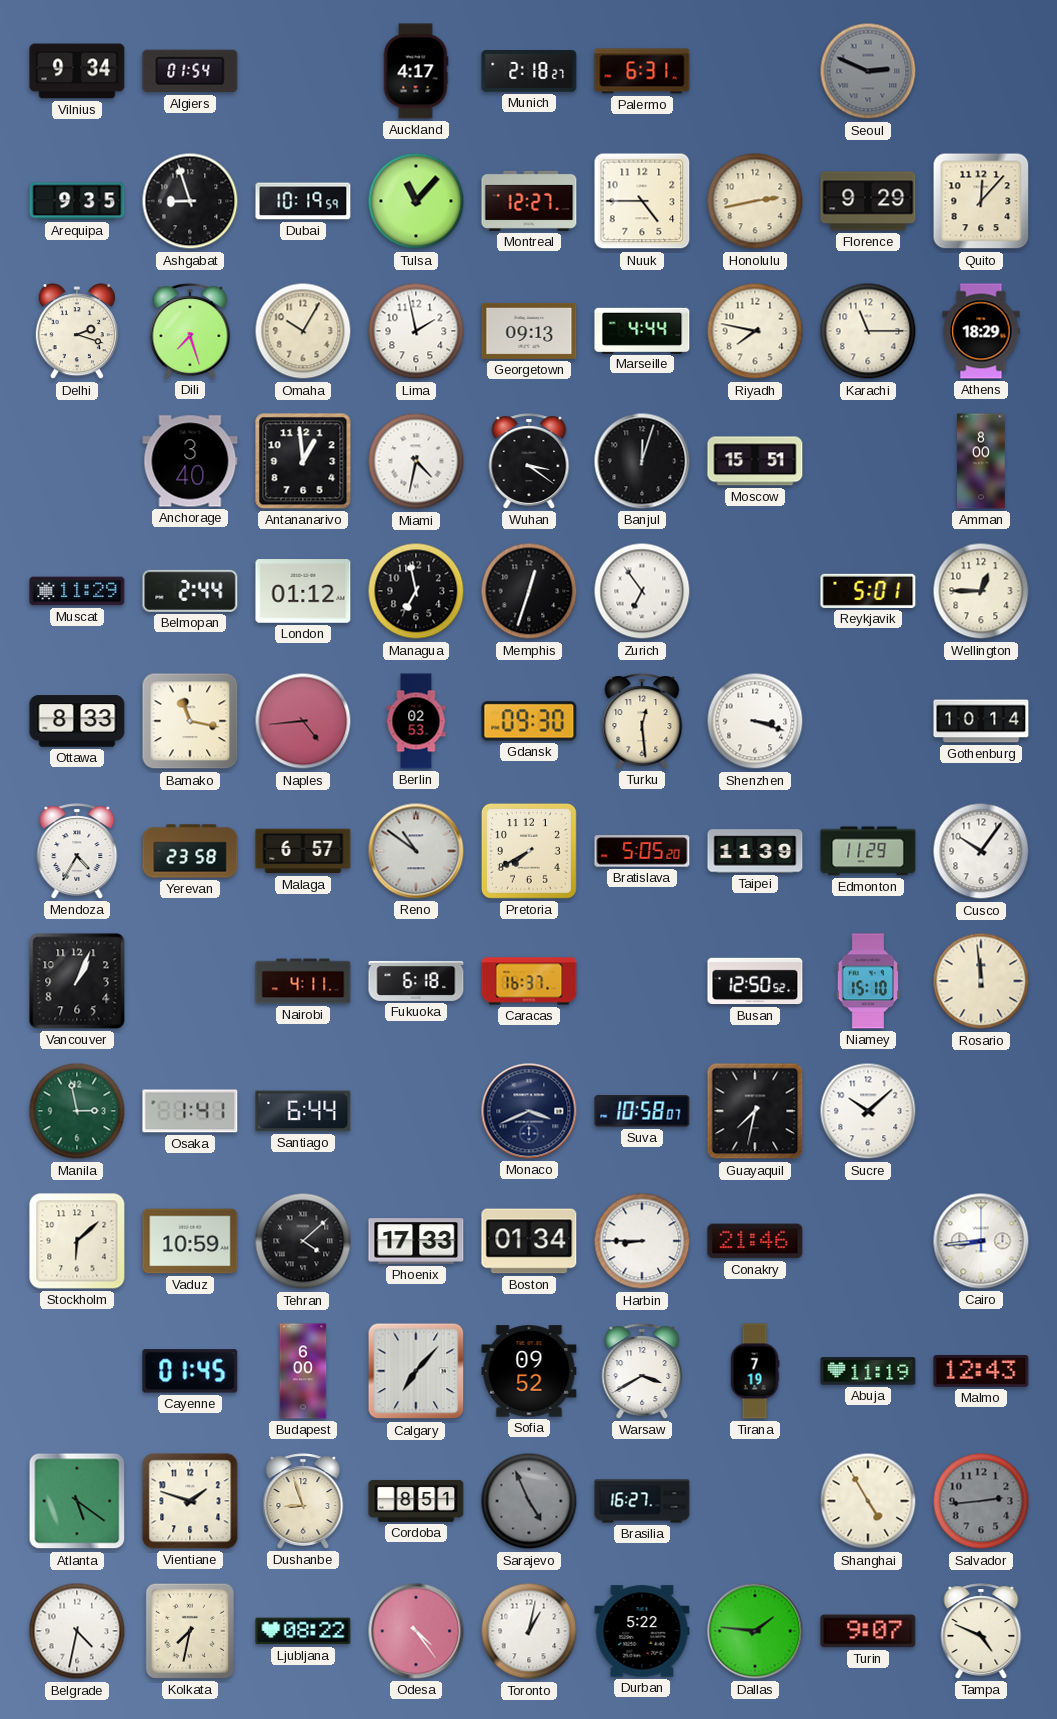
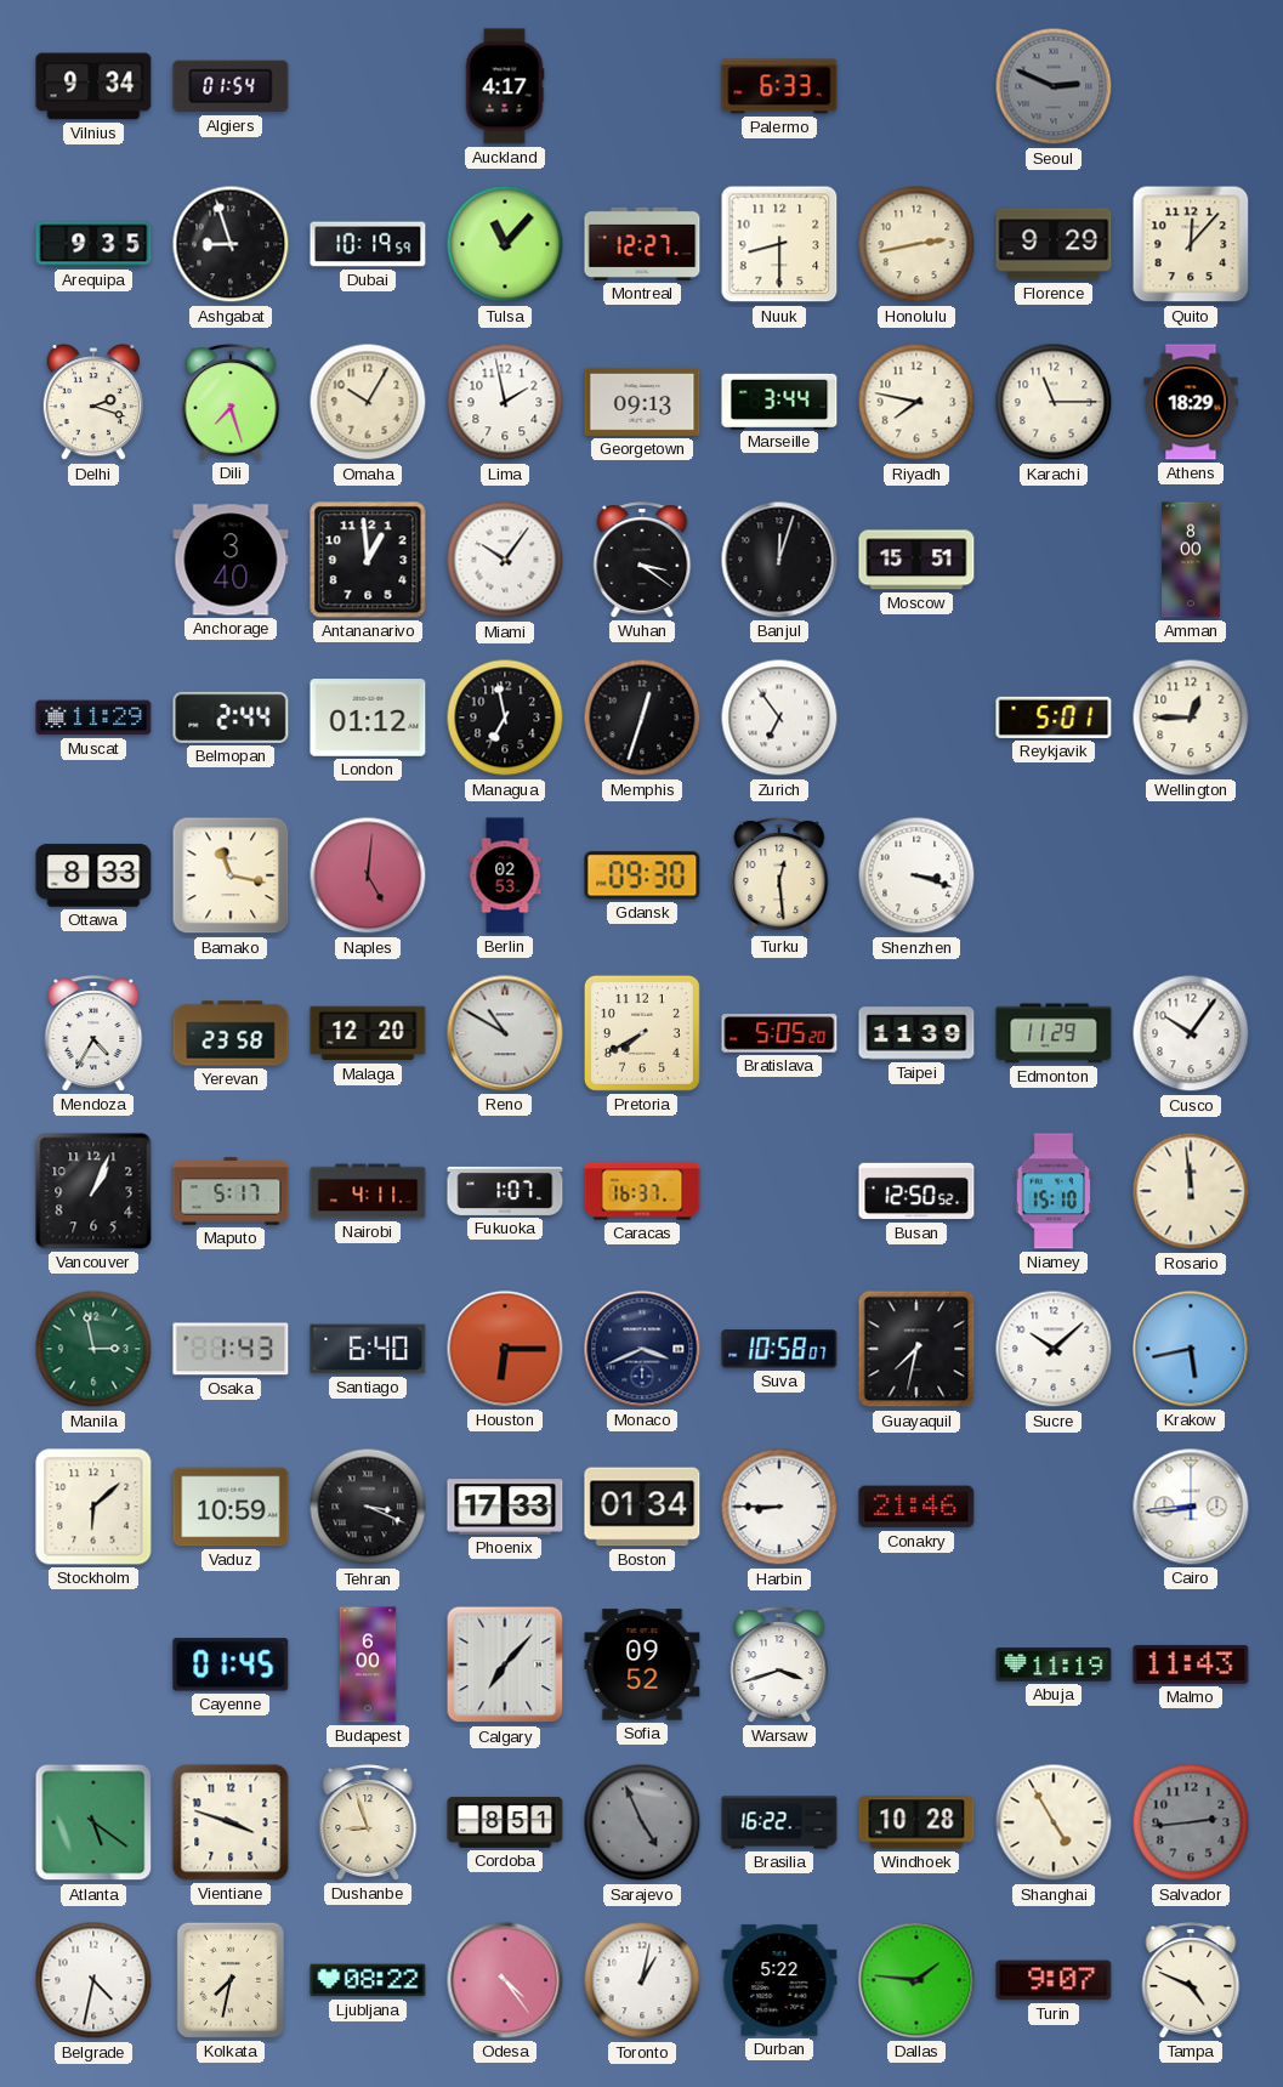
Munich: 2:18 -> none (529, 71)
Palermo: 6:31 -> 6:33 (779, 86)
Nuuk: 4:45 -> 8:30 (779, 244)
Marseille: 4:44 -> 3:44 (779, 401)
Miami: 4:32 -> 10:06 (505, 560)
Naples: 4:44 -> 5:01 (368, 875)
Gothenburg: 10:14 -> none (981, 721)
Malaga: 6:57 -> 12:20 (368, 1033)
Reno: 10:51 -> 10:50 (505, 1033)
Maputo: none -> 5:17 (231, 1191)
Fukuoka: 6:18 -> 1:07 (505, 1191)
Osaka: 1:41 -> 1:43 (231, 1349)
Santiago: 6:44 -> 6:40 (368, 1349)
Houston: none -> 6:15 (505, 1349)
Krakow: none -> 5:43 (1191, 1349)
Tehran: 4:08 -> 3:19 (368, 1507)
Warsaw: 3:40 -> 3:42 (779, 1665)
Tirana: 7:19 -> none (755, 1371)
Malmo: 12:43 -> 11:43 (1191, 1665)
Vientiane: 1:48 -> 3:48 (231, 1822)
Brasilia: 16:27 -> 16:22 (779, 1822)
Windhoek: none -> 10:28 (916, 1822)
